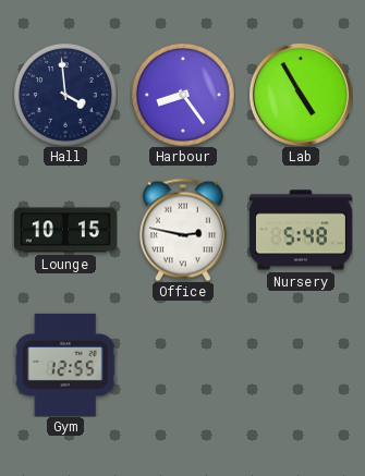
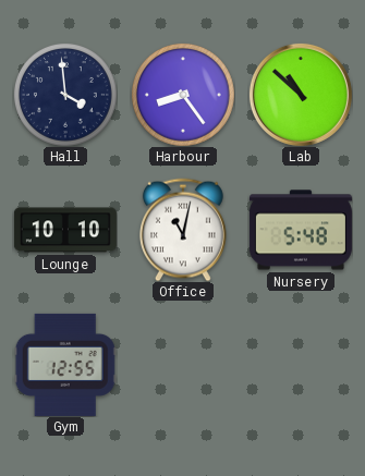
Lab: 4:55 -> 10:52 (301, 95)
Lounge: 10:15 -> 10:10 (65, 230)
Office: 2:47 -> 11:02 (183, 230)
